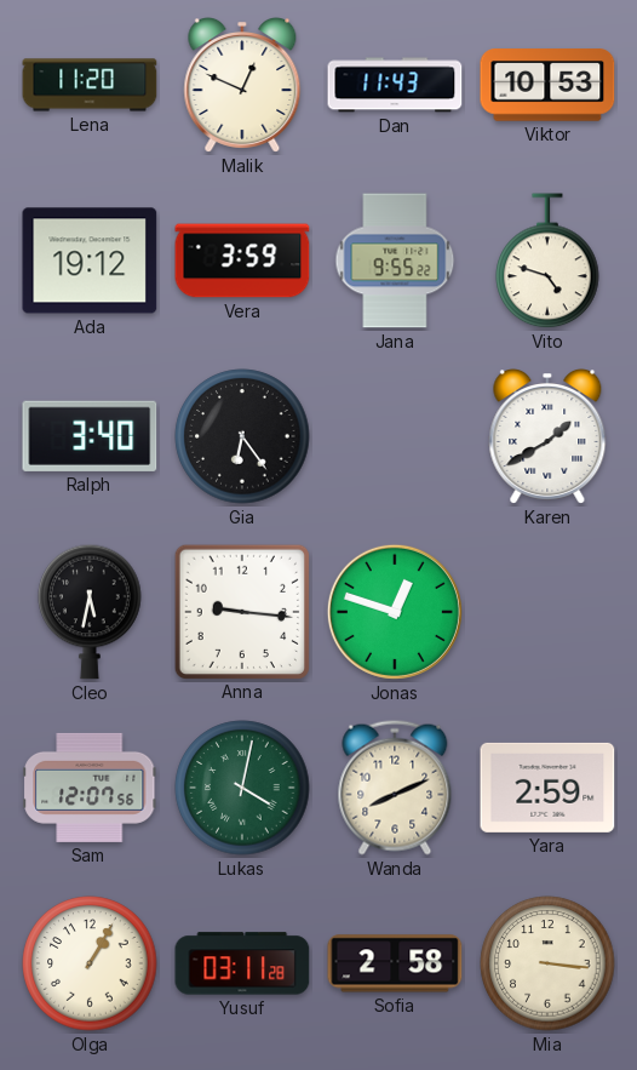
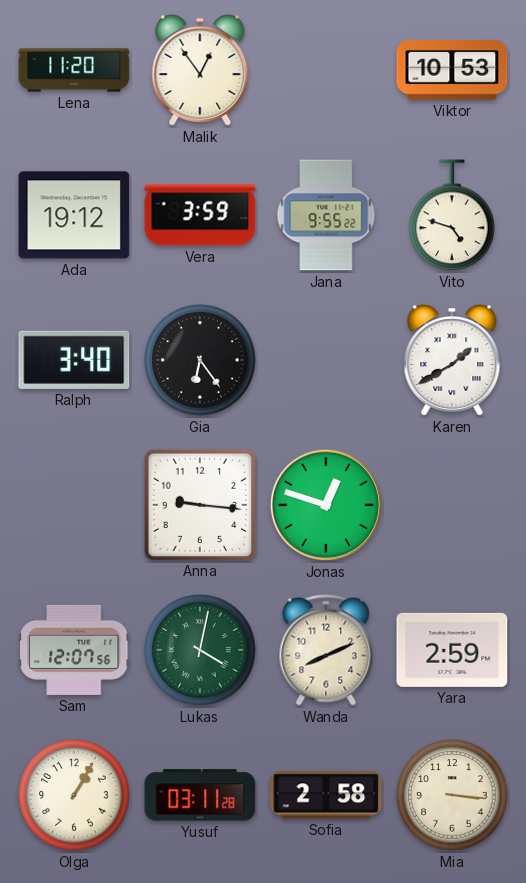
Malik: 12:49 -> 12:54 (200, 71)
Dan: 11:43 -> none (395, 85)
Cleo: 5:32 -> none (90, 612)
